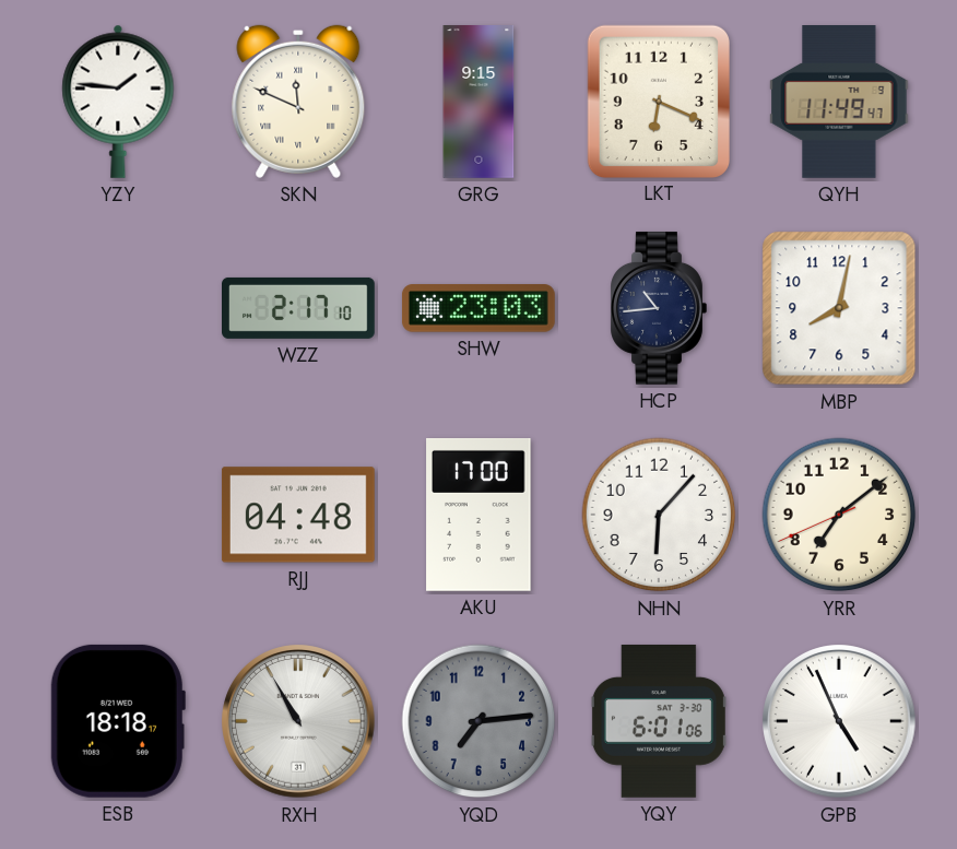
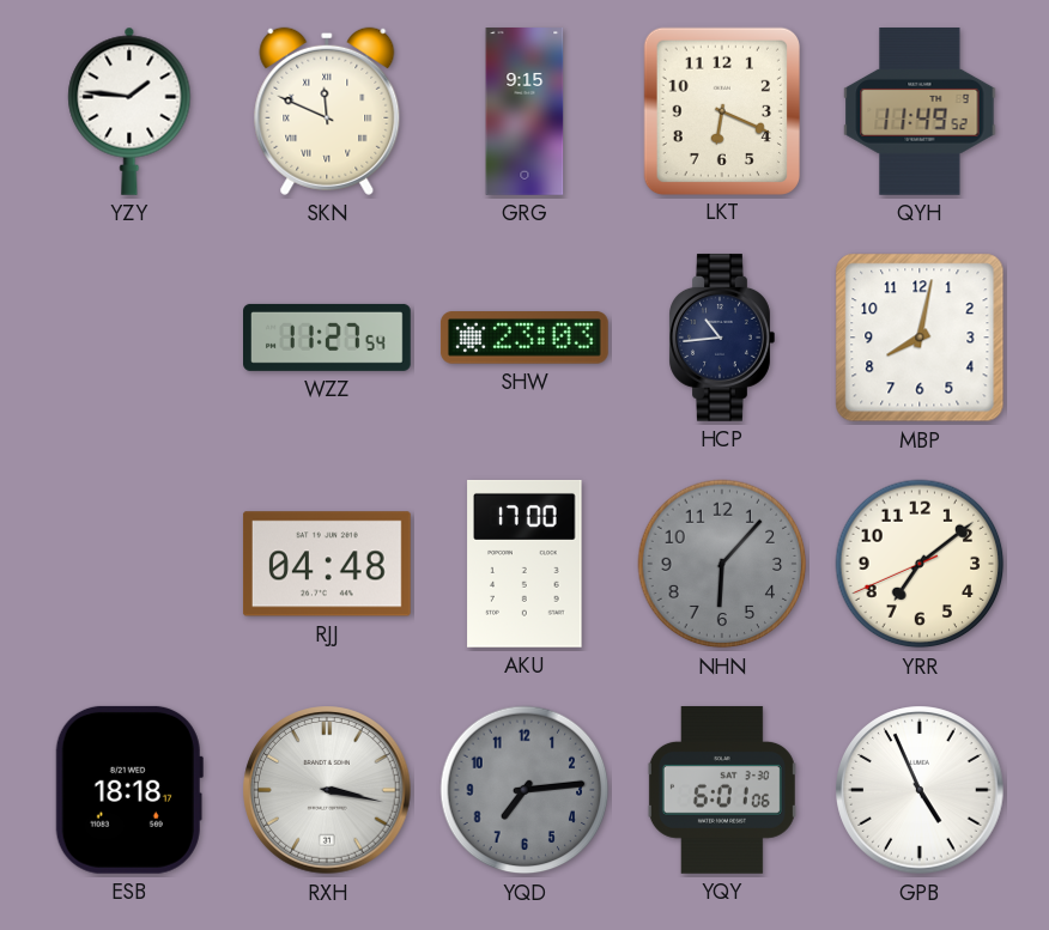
QYH: 11:49:47 -> 11:49:52 (920, 113)
WZZ: 2:17 -> 11:27 (328, 338)
NHN dial: white -> grey (722, 564)
RXH: 10:55 -> 3:17 (327, 790)
